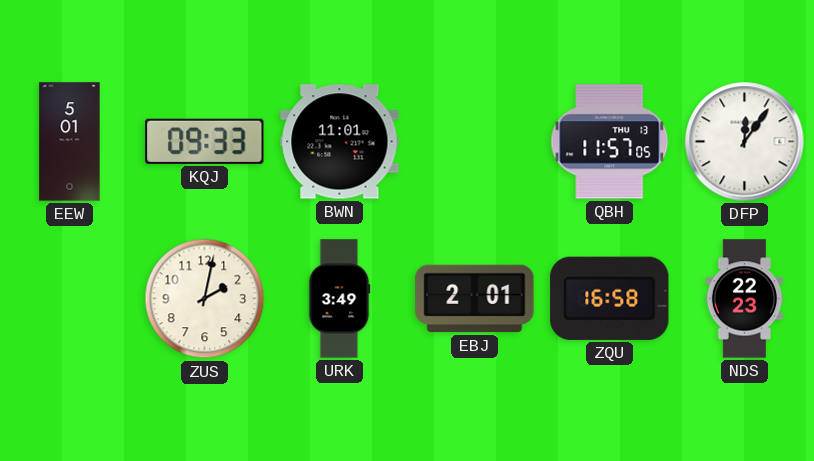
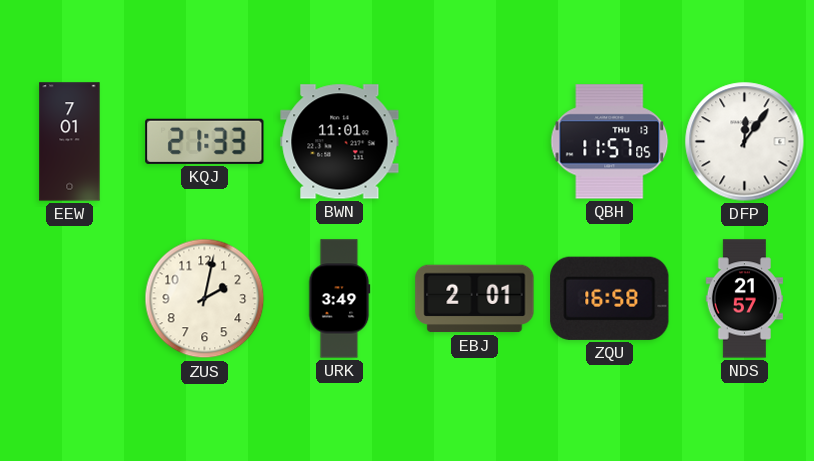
EEW: 5:01 -> 7:01 (70, 142)
KQJ: 09:33 -> 21:33 (205, 141)
NDS: 22:23 -> 21:57 (744, 299)
